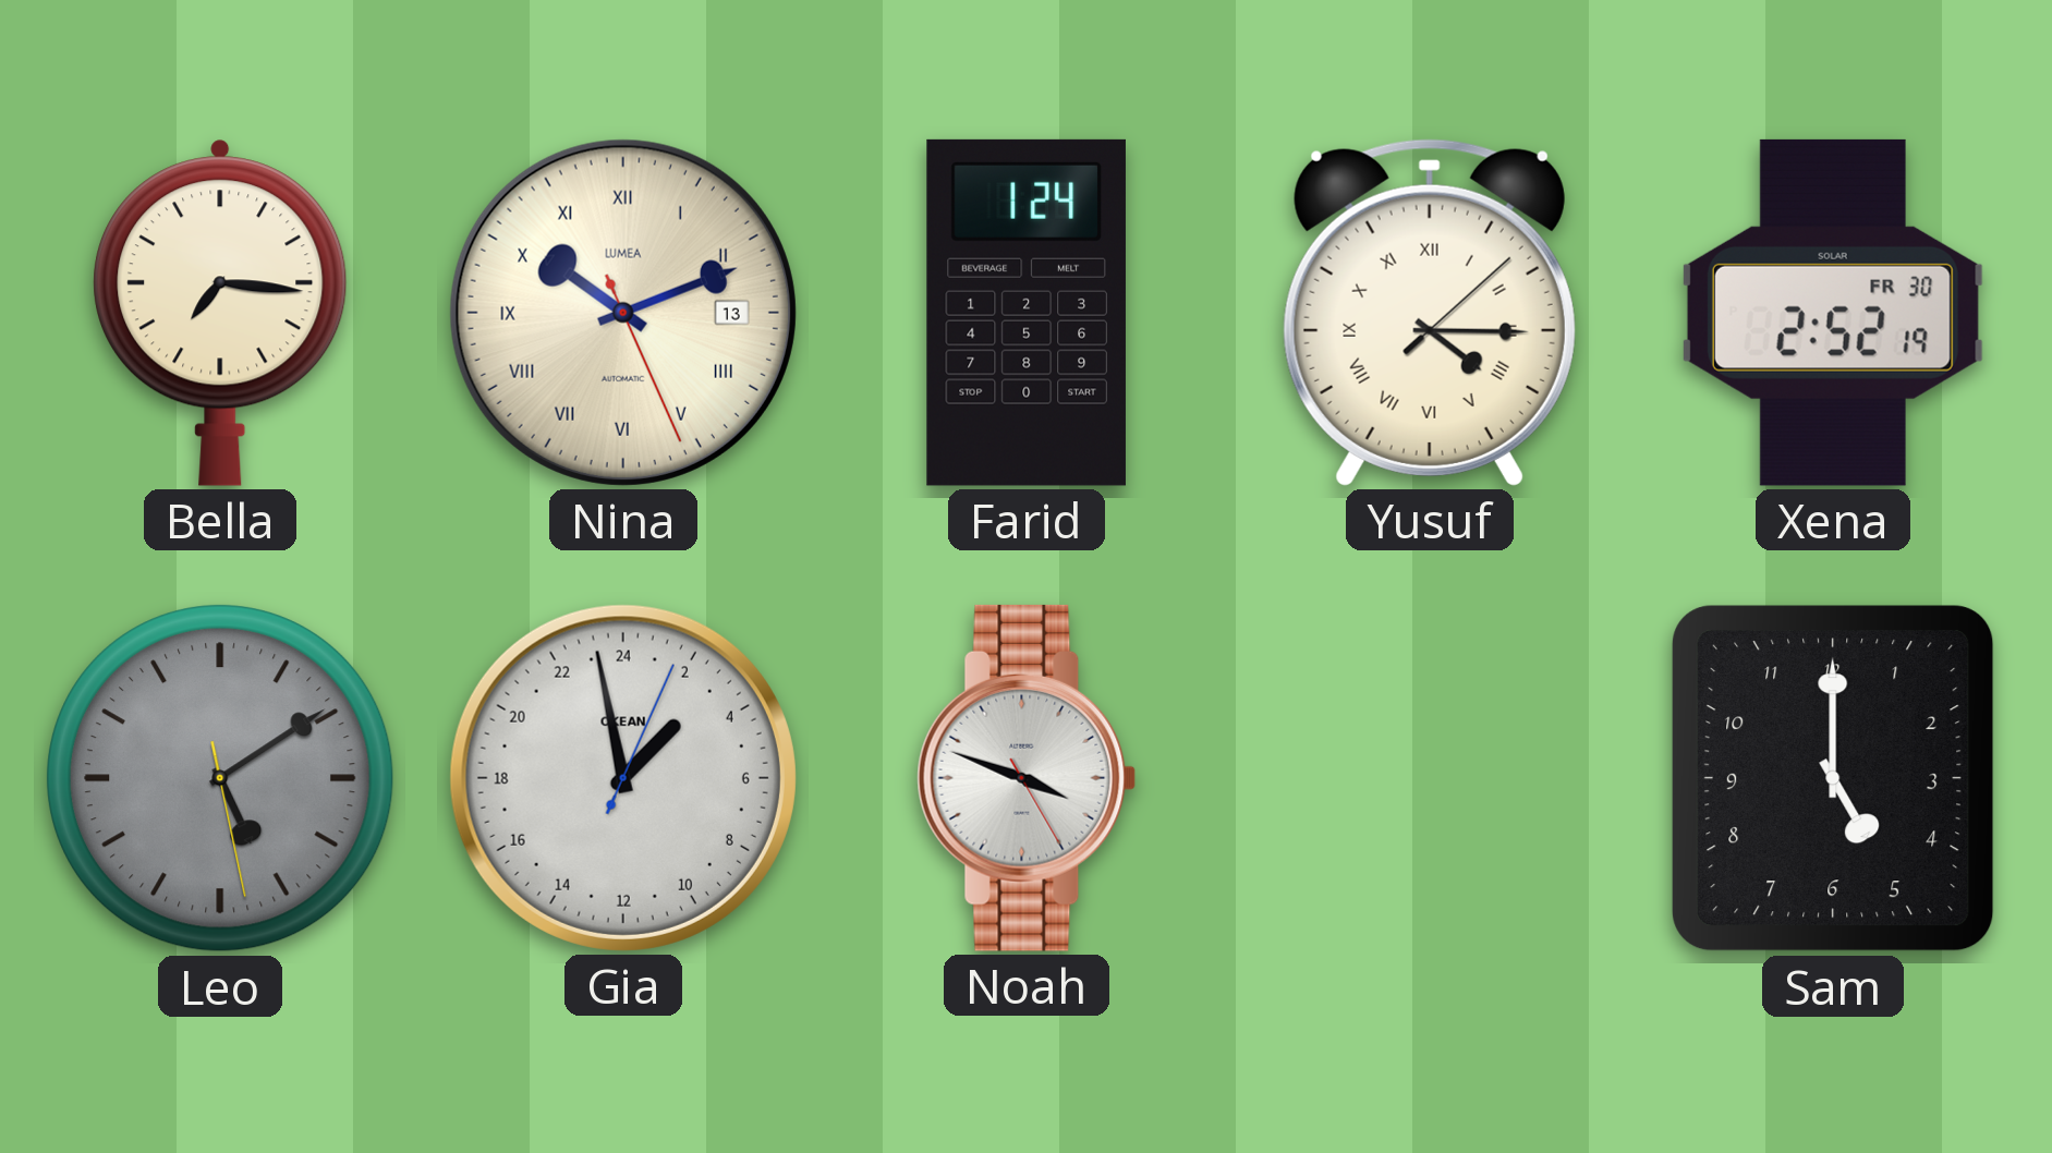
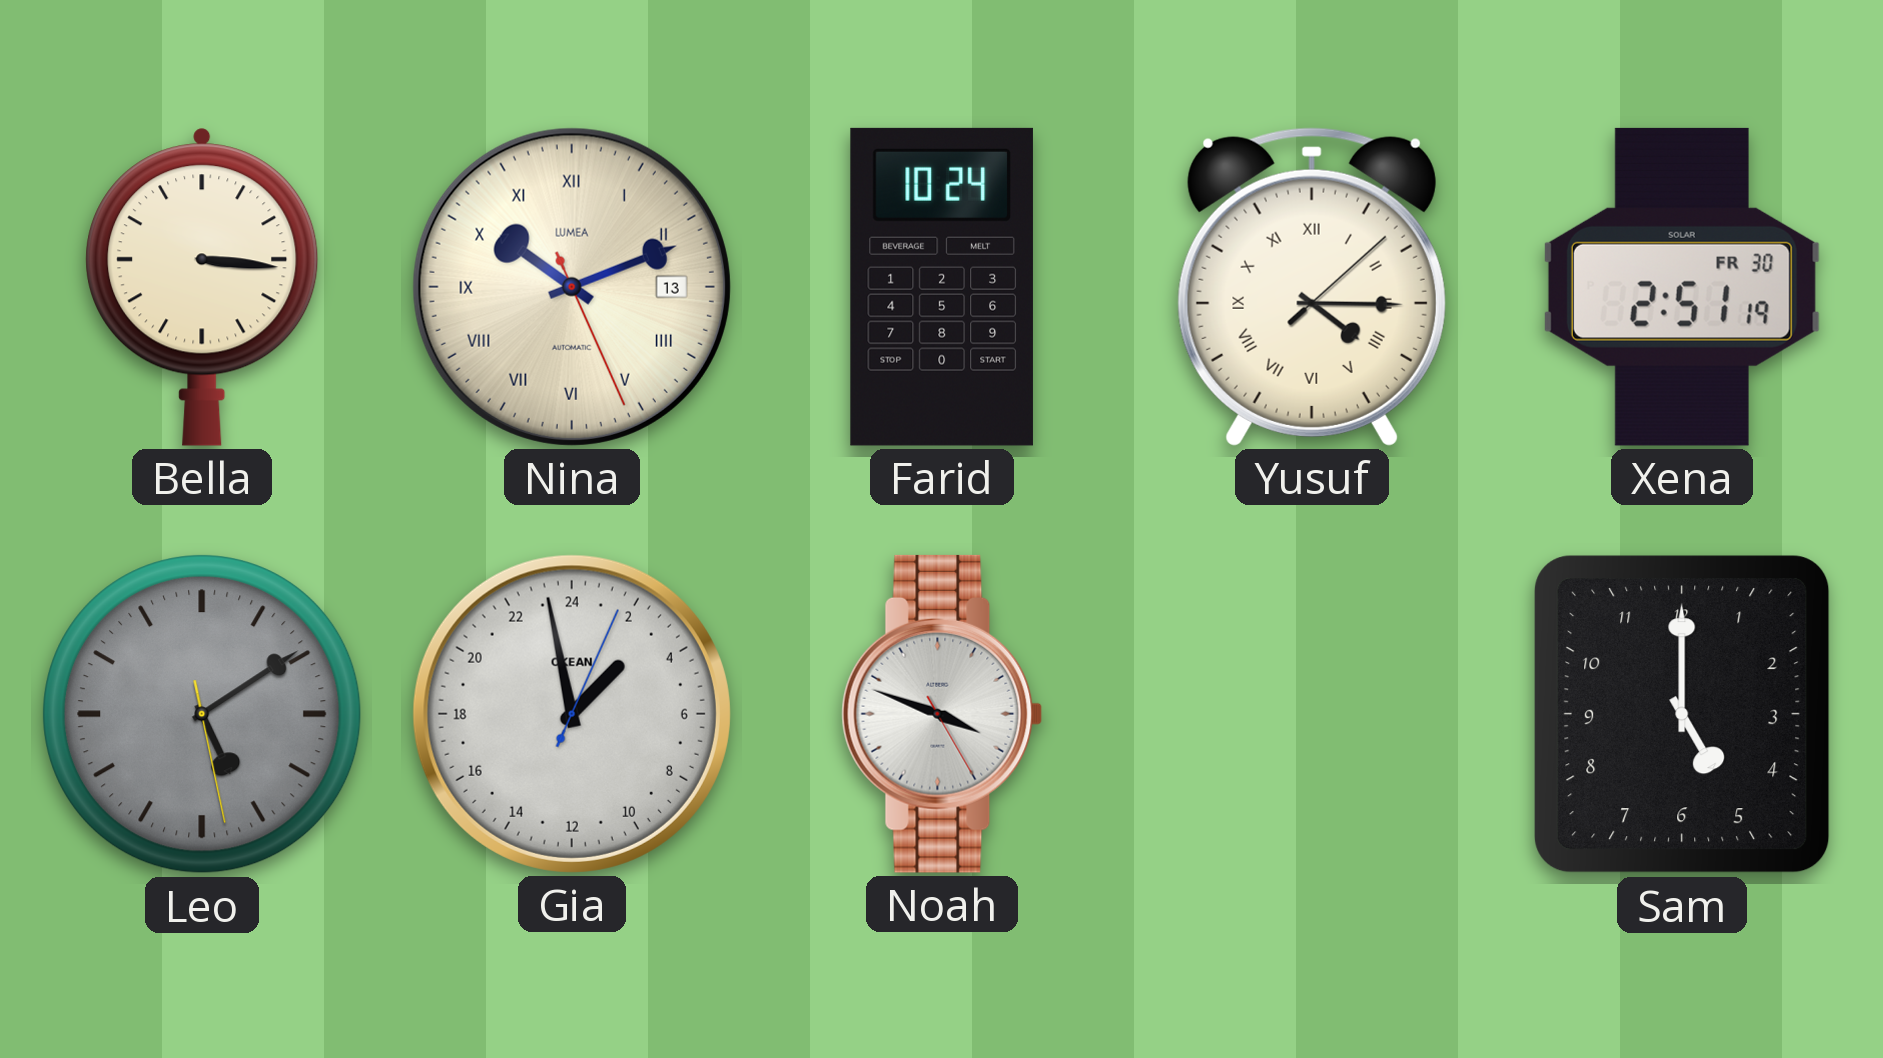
Bella: 7:16 -> 3:16 (202, 287)
Farid: 1:24 -> 10:24 (942, 287)
Xena: 2:52 -> 2:51 (1682, 287)
